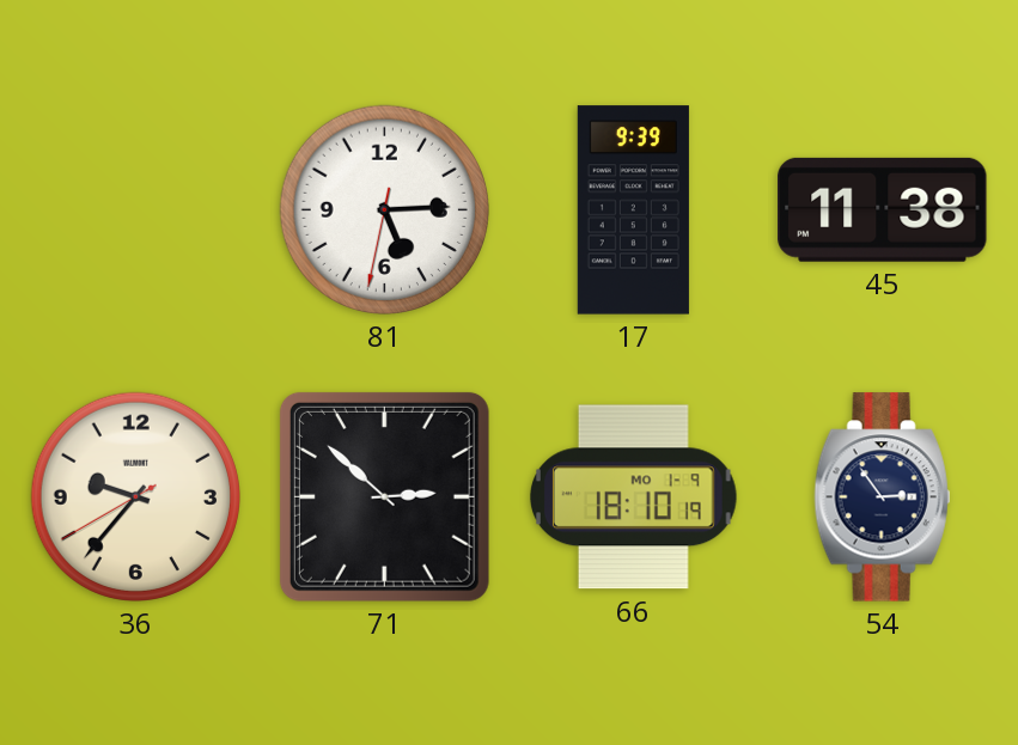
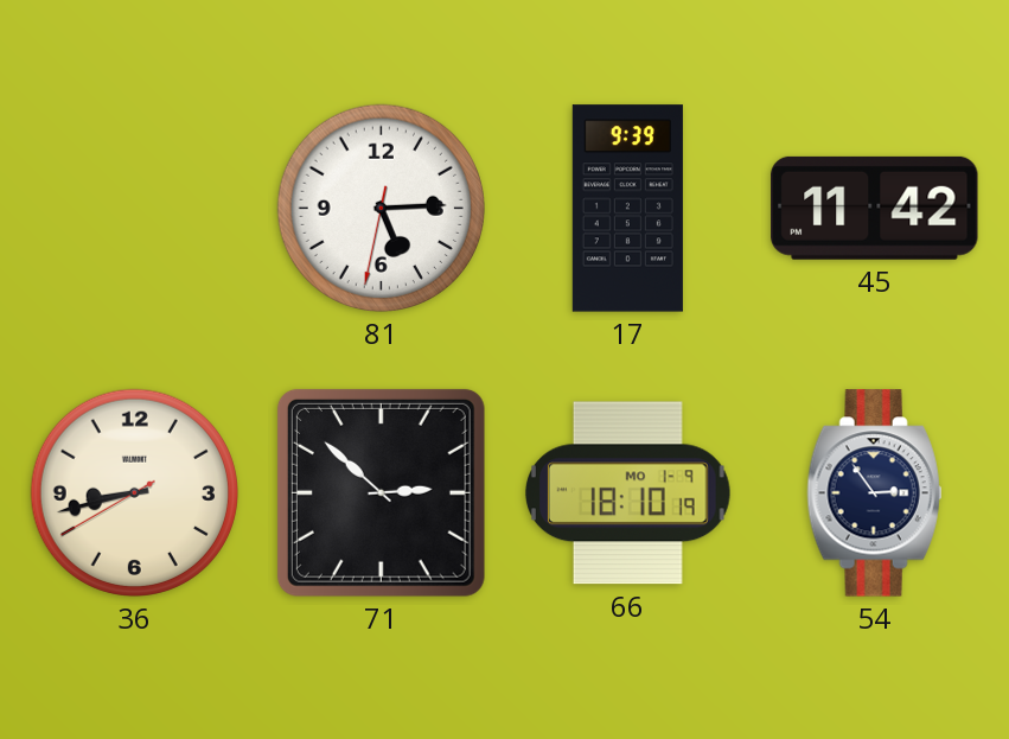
45: 11:38 -> 11:42 (875, 208)
36: 9:36 -> 8:42 (134, 492)
